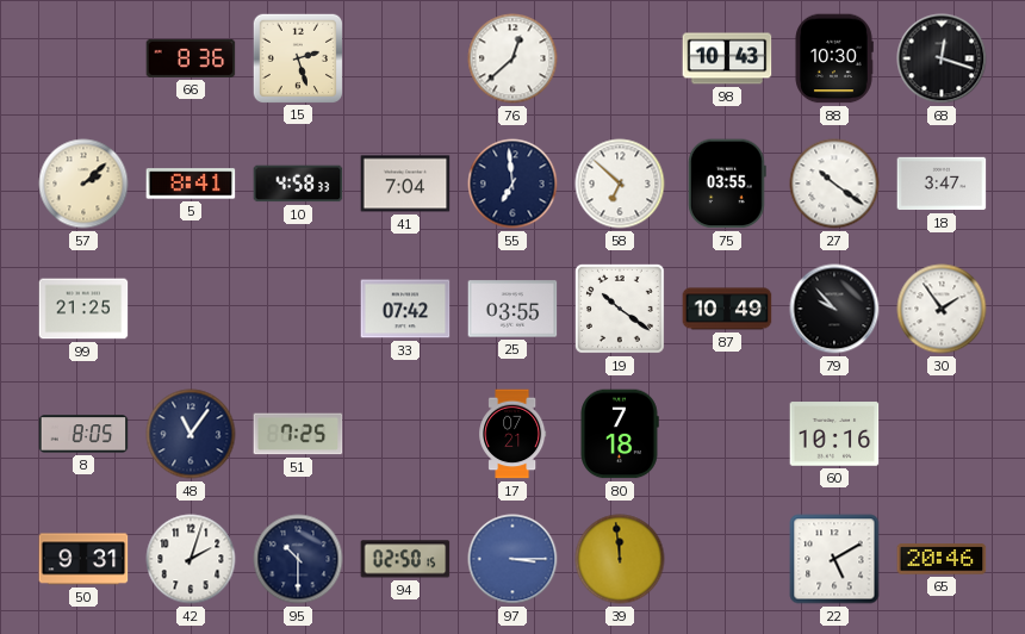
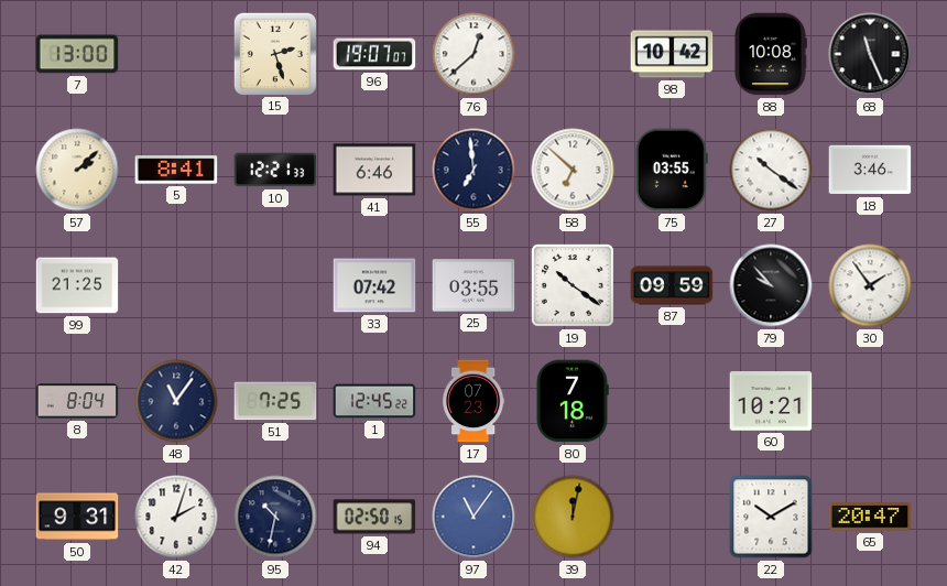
7: none -> 13:00 (77, 54)
66: 8:36 -> none (191, 58)
96: none -> 19:07 (374, 54)
98: 10:43 -> 10:42 (672, 54)
88: 10:30 -> 10:08 (771, 54)
68: 12:18 -> 11:26 (870, 54)
10: 4:58 -> 12:21 (275, 170)
41: 7:04 -> 6:46 (374, 170)
18: 3:47 -> 3:46 (870, 170)
87: 10:49 -> 09:59 (672, 285)
8: 8:05 -> 8:04 (77, 401)
1: none -> 12:45 (374, 401)
17: 07:21 -> 07:23 (473, 401)
60: 10:16 -> 10:21 (771, 401)
95: 10:30 -> 10:32 (275, 517)
97: 3:15 -> 11:06 (473, 517)
39: 11:59 -> 12:02 (573, 517)
22: 5:10 -> 10:10 (771, 517)
65: 20:46 -> 20:47 (870, 517)
